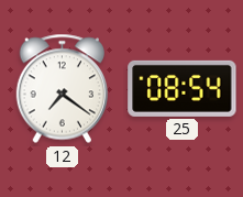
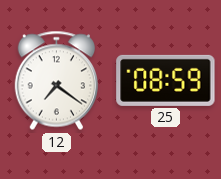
25: 08:54 -> 08:59 (166, 80)
